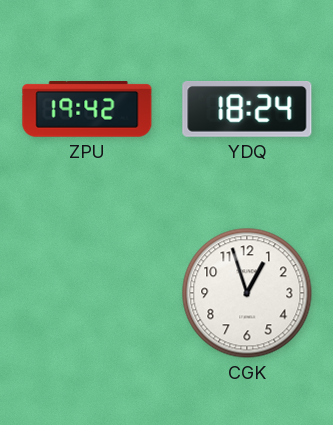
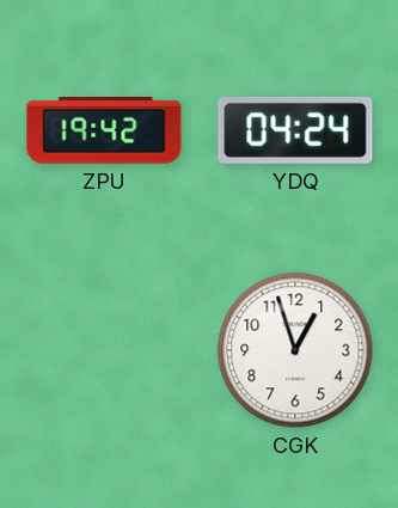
YDQ: 18:24 -> 04:24 (295, 131)
